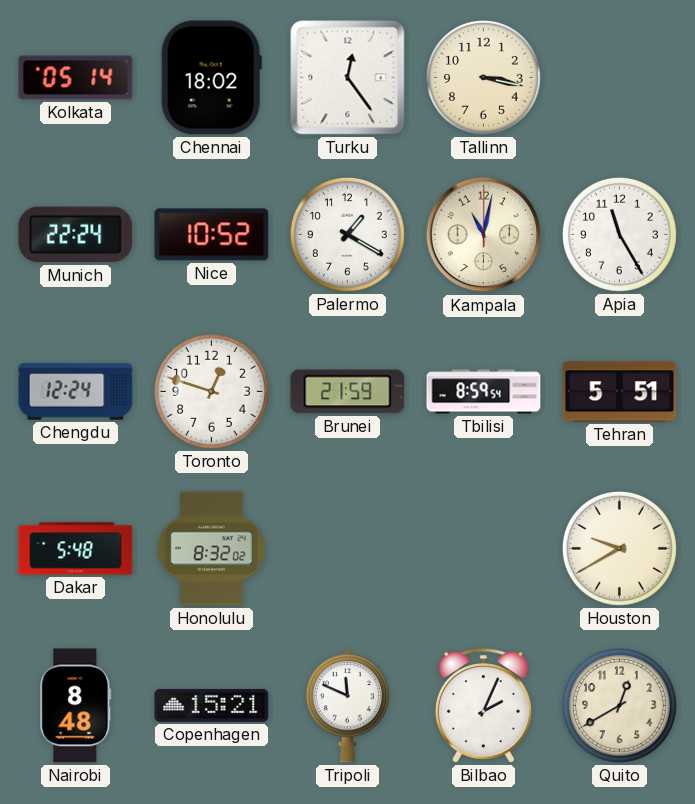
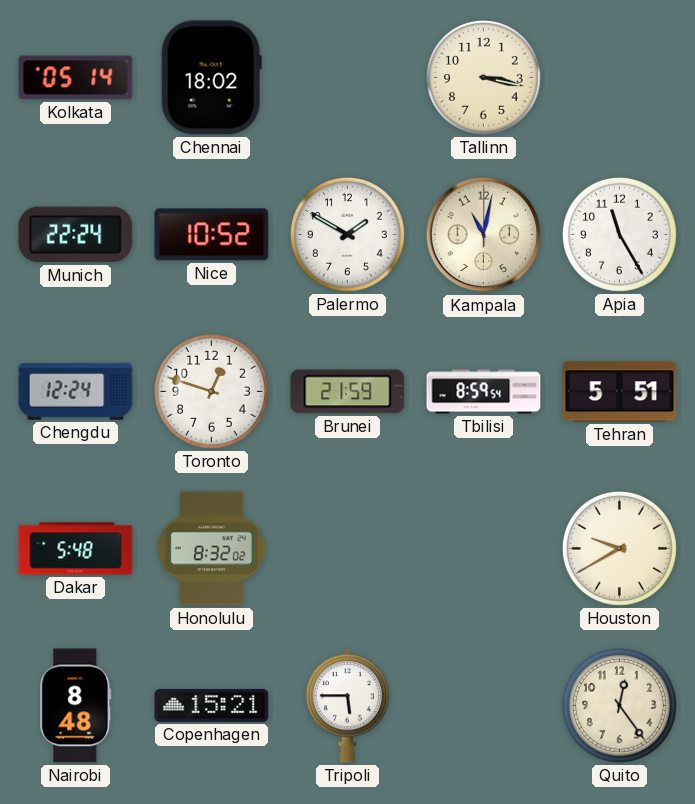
Turku: 12:24 -> none (348, 78)
Palermo: 1:20 -> 1:50 (347, 234)
Tripoli: 11:49 -> 5:45 (347, 706)
Bilbao: 2:04 -> none (483, 706)
Quito: 12:40 -> 12:24 (619, 705)
